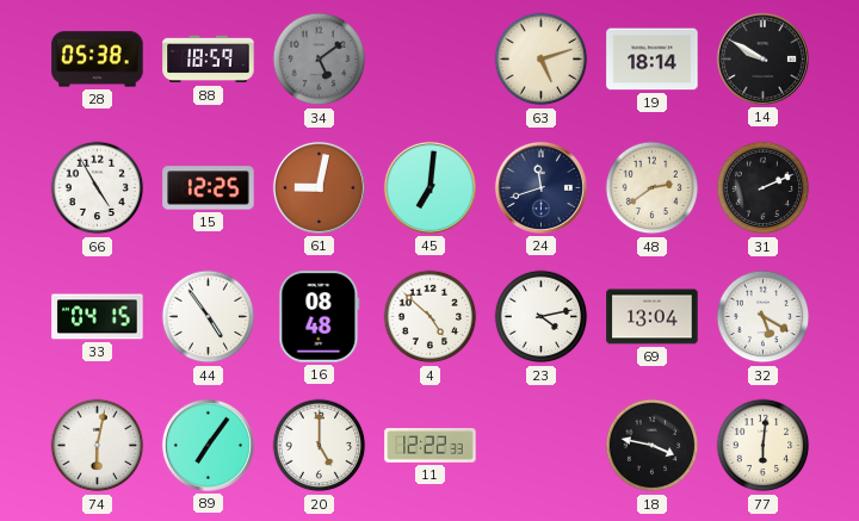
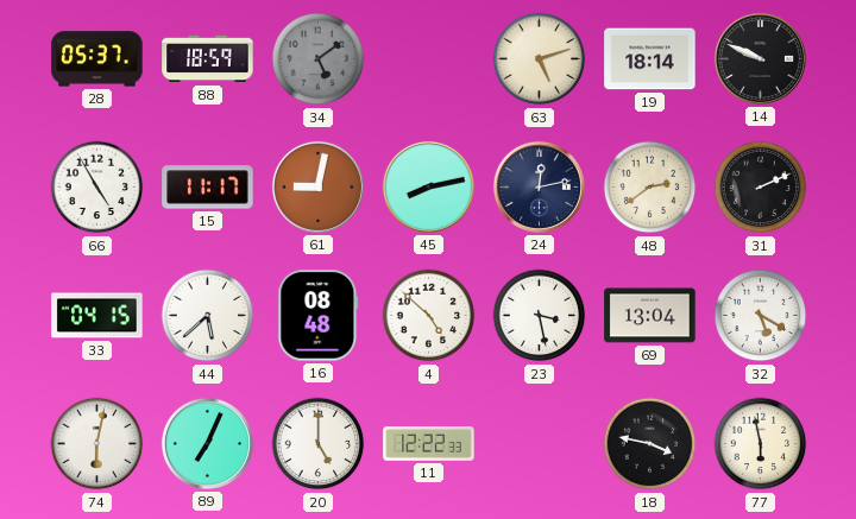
28: 05:38 -> 05:37 (97, 59)
14: 9:50 -> 9:49 (760, 58)
15: 12:25 -> 11:17 (208, 188)
45: 7:01 -> 8:13 (428, 186)
24: 11:42 -> 12:13 (539, 186)
44: 4:54 -> 5:38 (208, 316)
23: 4:13 -> 3:28 (540, 316)
89: 7:06 -> 7:04 (207, 443)
77: 6:01 -> 5:58 (761, 444)
